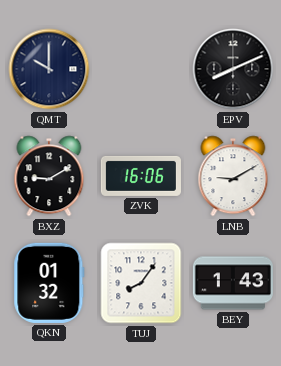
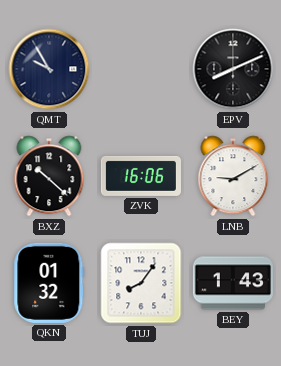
QMT: 10:00 -> 9:55 (49, 69)
BXZ: 9:10 -> 10:22 (49, 176)
